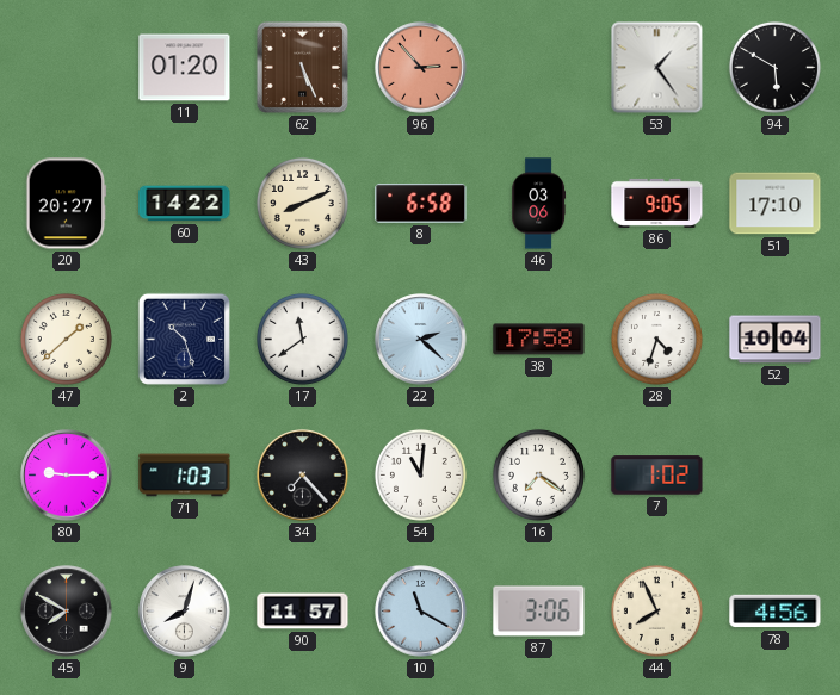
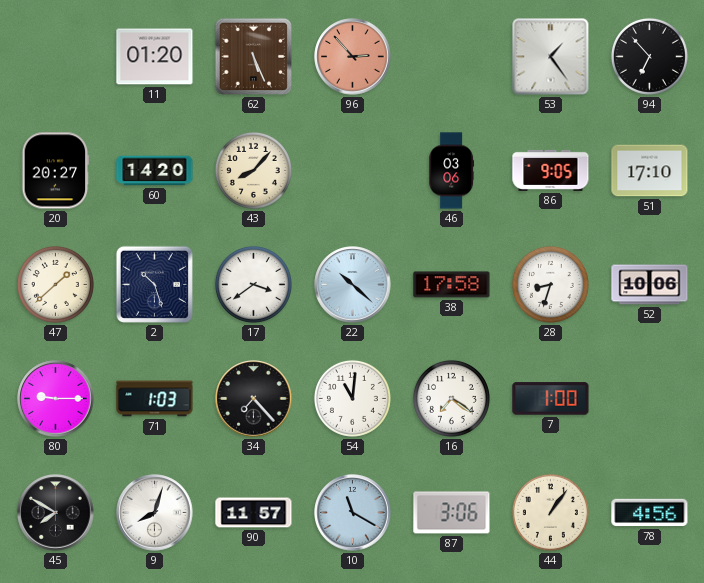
94: 5:50 -> 6:53 (649, 56)
60: 14:22 -> 14:20 (155, 171)
43: 8:11 -> 8:07 (253, 170)
8: 6:58 -> none (421, 204)
17: 11:39 -> 3:39 (253, 284)
22: 2:22 -> 10:22 (353, 285)
28: 4:33 -> 8:33 (550, 284)
52: 10:04 -> 10:06 (650, 285)
7: 1:02 -> 1:00 (551, 399)
44: 7:56 -> 1:06 (550, 512)
